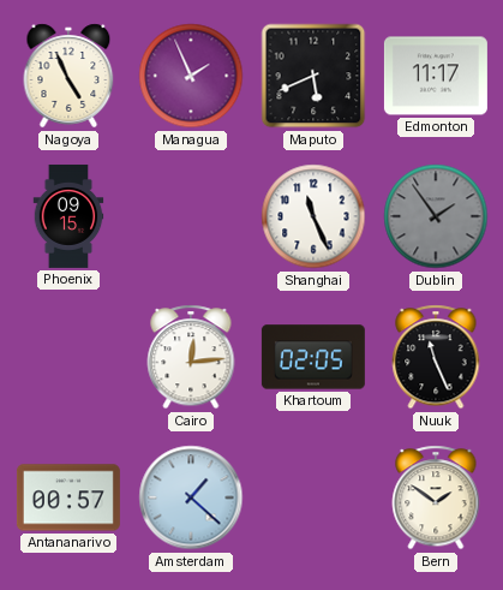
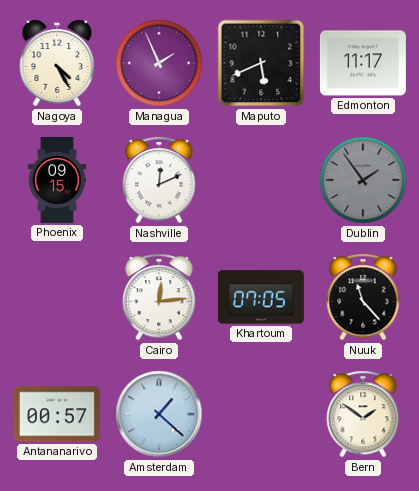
Nagoya: 4:56 -> 4:25 (57, 63)
Nashville: none -> 12:11 (159, 180)
Shanghai: 11:26 -> none (313, 216)
Khartoum: 02:05 -> 07:05 (261, 297)
Nuuk: 11:26 -> 11:23 (363, 297)
